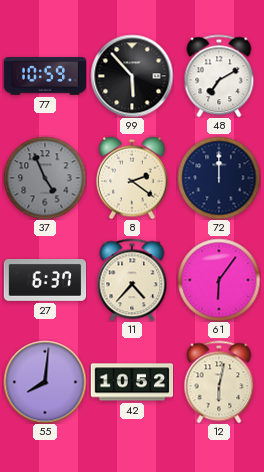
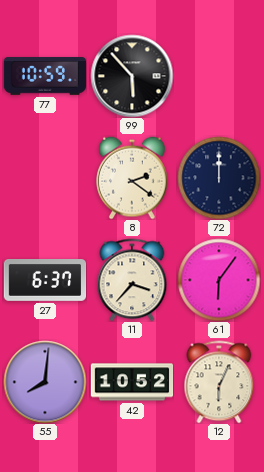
48: 7:10 -> none (219, 76)
37: 4:56 -> none (45, 178)
11: 4:37 -> 3:37 (132, 280)
12: 6:02 -> 6:04 (219, 382)
